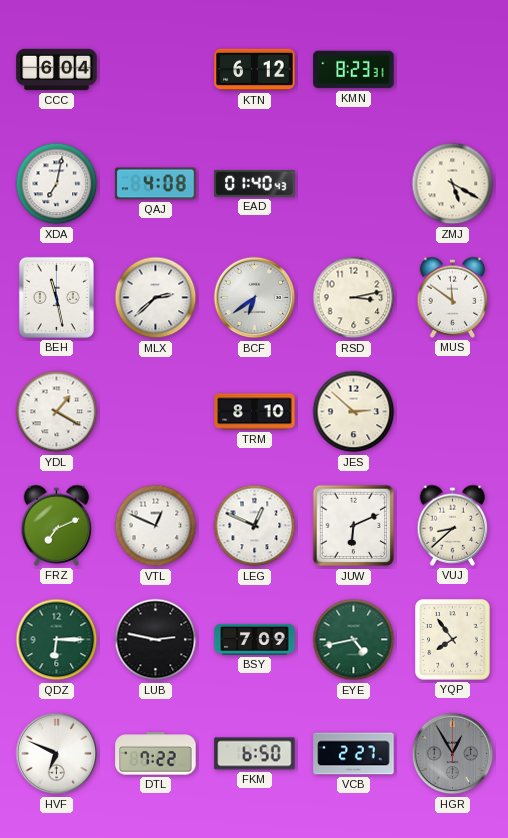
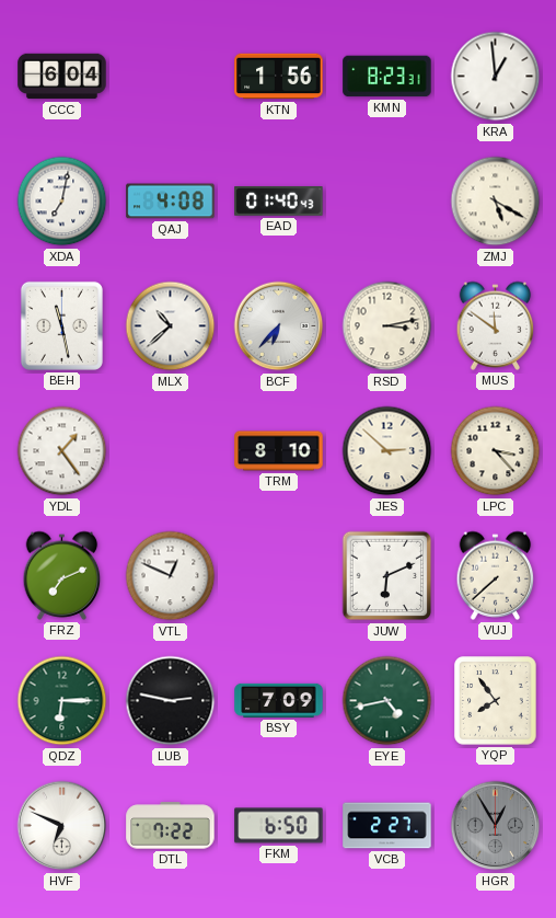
KTN: 6:12 -> 1:56 (279, 77)
KRA: none -> 12:59 (496, 77)
MLX: 2:38 -> 10:38 (171, 326)
BCF: 6:39 -> 6:37 (279, 326)
YDL: 1:20 -> 1:24 (62, 451)
LPC: none -> 3:23 (496, 451)
LEG: 12:49 -> none (255, 526)
VUJ: 8:38 -> 7:38 (496, 575)
